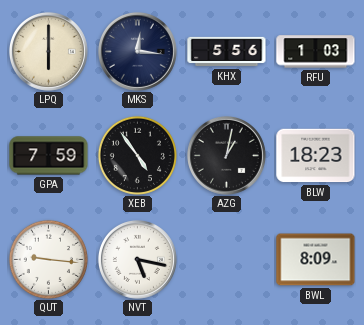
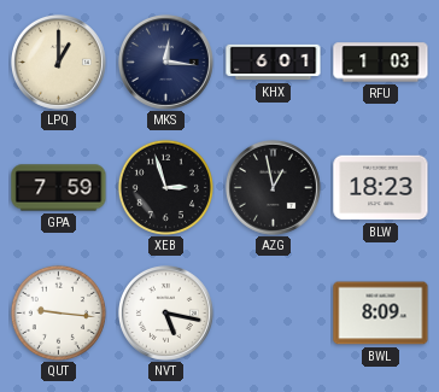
LPQ: 6:00 -> 1:00 (58, 62)
KHX: 5:56 -> 6:01 (274, 63)
XEB: 4:54 -> 2:57 (165, 187)
AZG: 1:02 -> 12:58 (273, 187)
